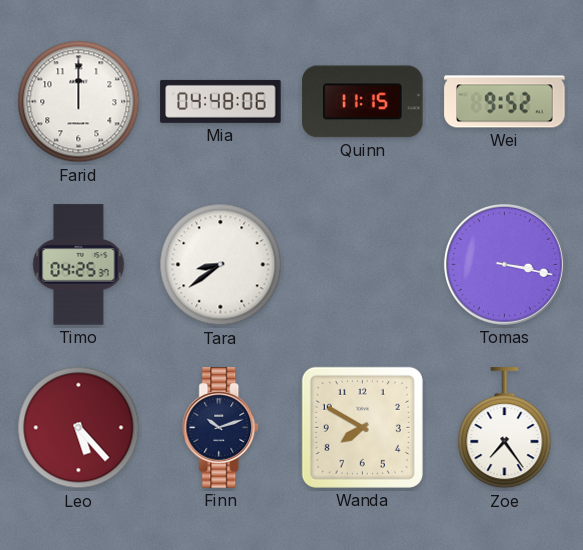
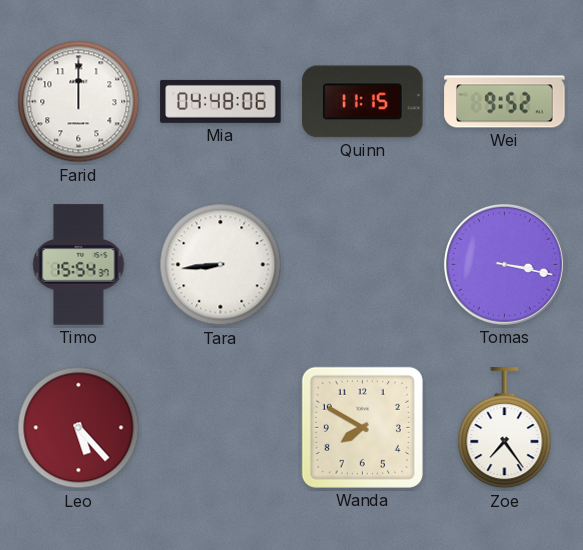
Timo: 04:25 -> 15:54 (79, 265)
Tara: 8:39 -> 8:44 (221, 265)
Finn: 10:12 -> none (221, 428)
